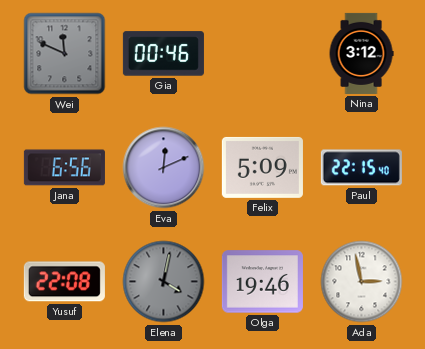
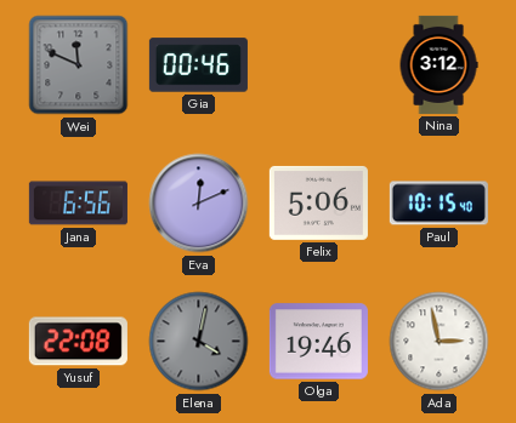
Felix: 5:09 -> 5:06 (318, 202)
Paul: 22:15 -> 10:15 (438, 204)
